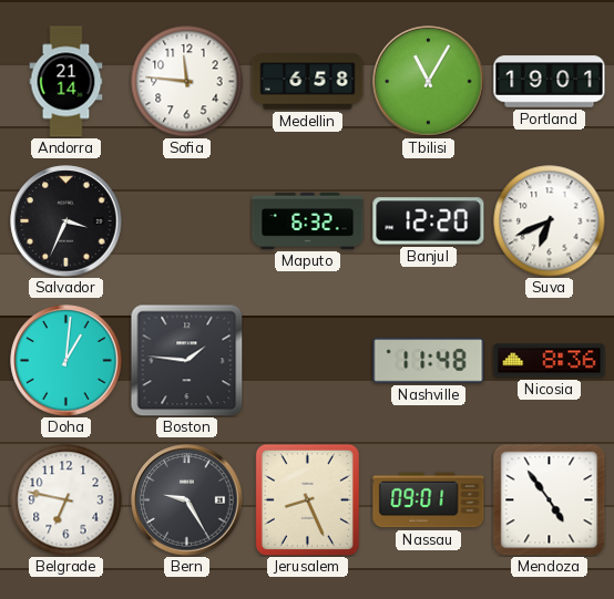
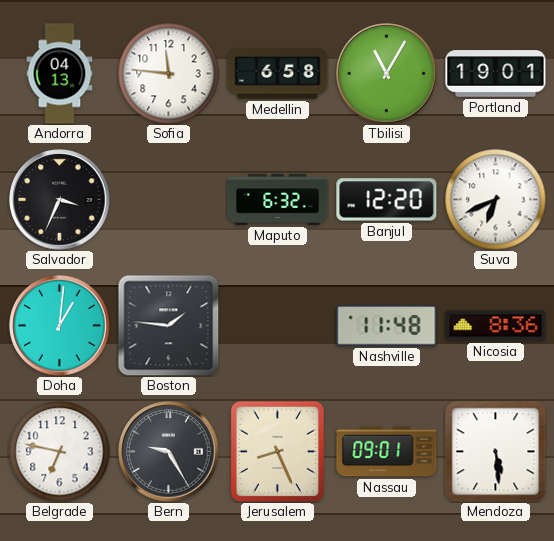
Andorra: 21:14 -> 04:13 (60, 74)
Mendoza: 4:54 -> 5:29 (495, 451)
